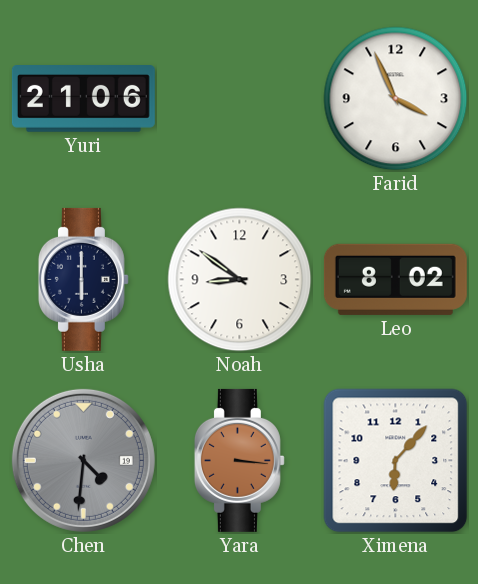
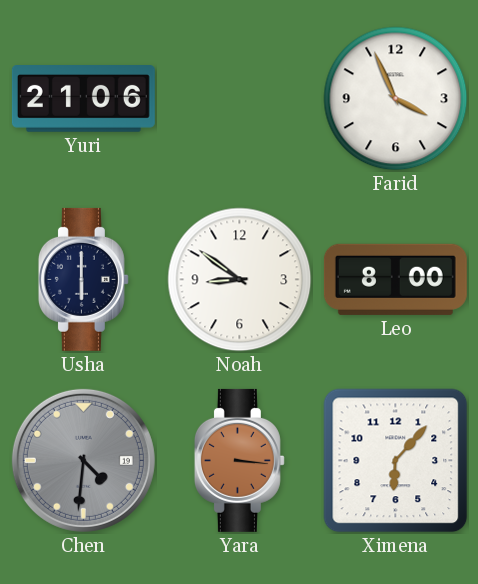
Leo: 8:02 -> 8:00 (395, 279)
